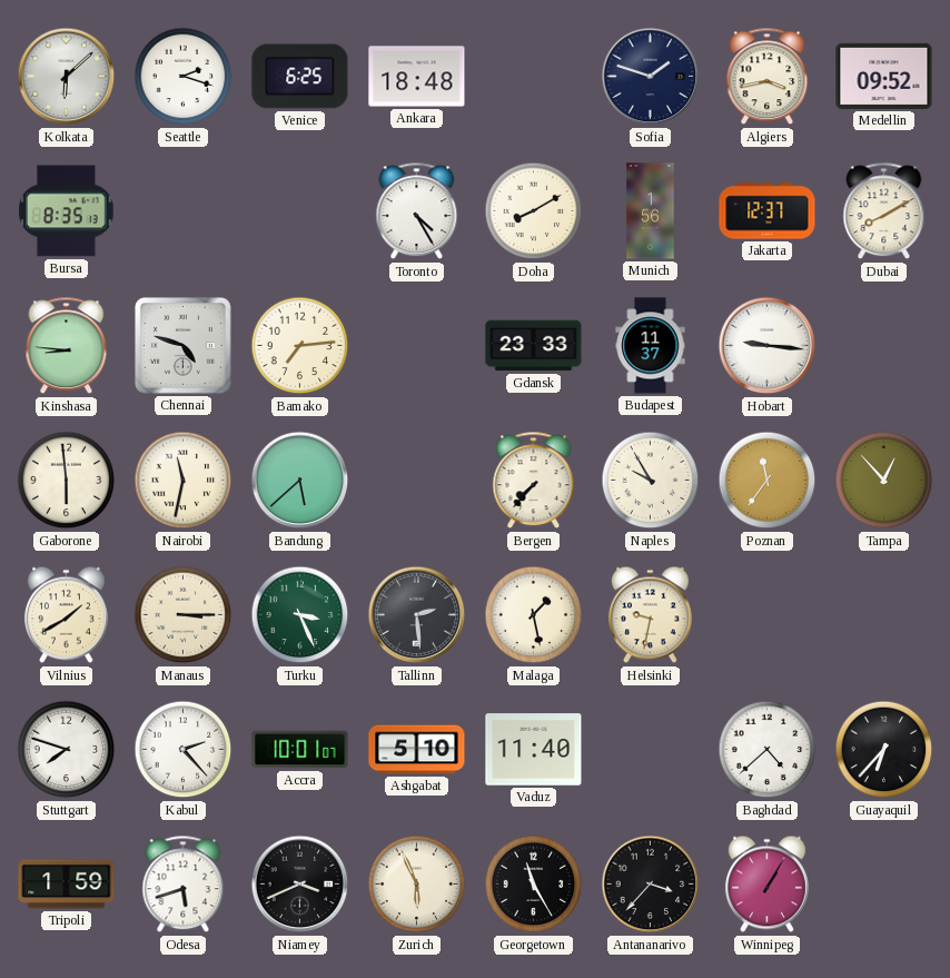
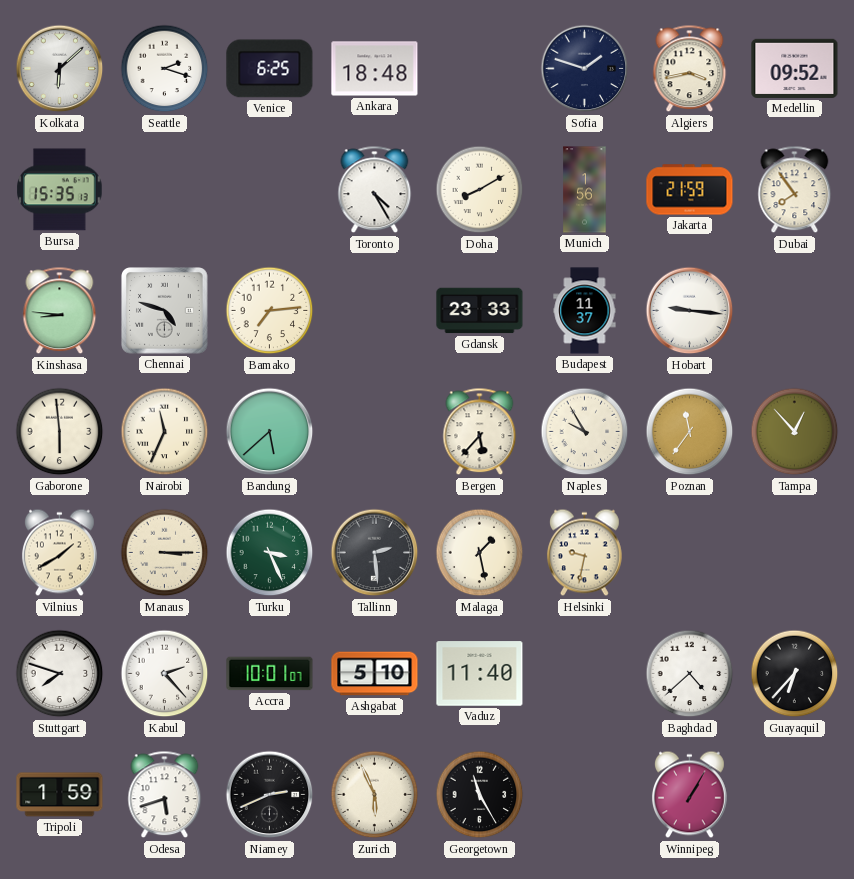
Bursa: 8:35 -> 15:35 (60, 190)
Jakarta: 12:37 -> 21:59 (690, 190)
Dubai: 8:10 -> 7:54 (795, 190)
Nairobi: 11:32 -> 11:34 (165, 432)
Bergen: 7:37 -> 5:37 (480, 432)
Niamey: 3:41 -> 2:41 (270, 795)
Antananarivo: 3:37 -> none (651, 885)
